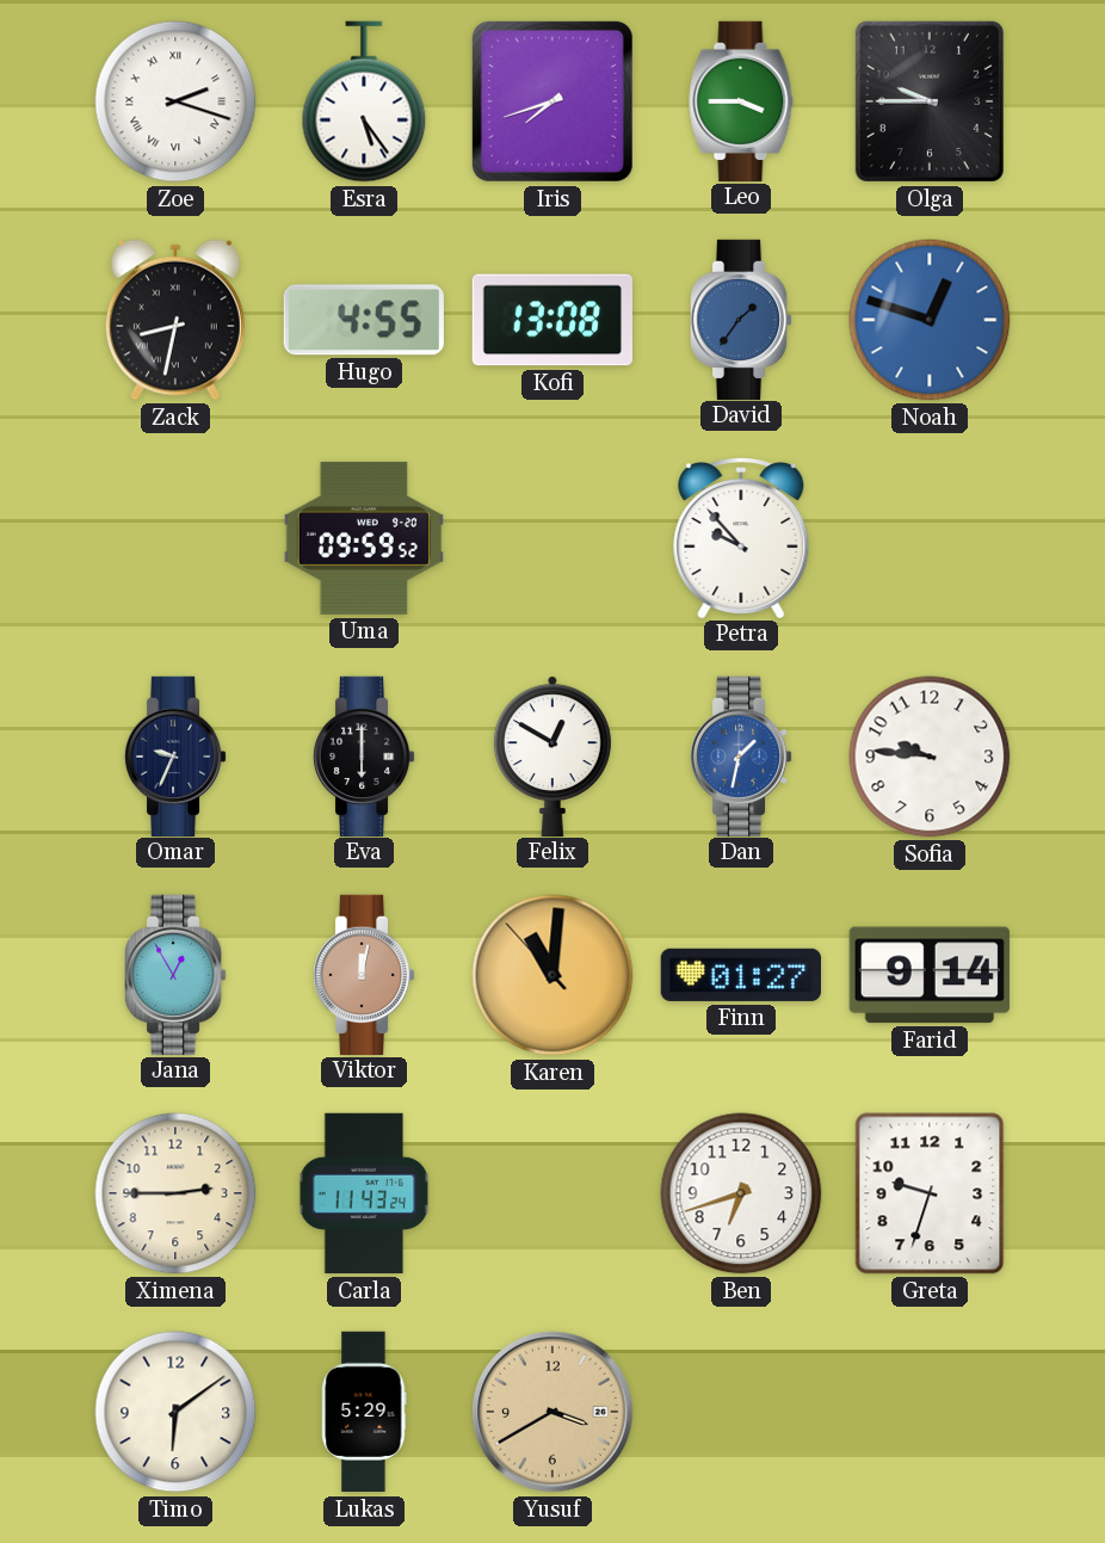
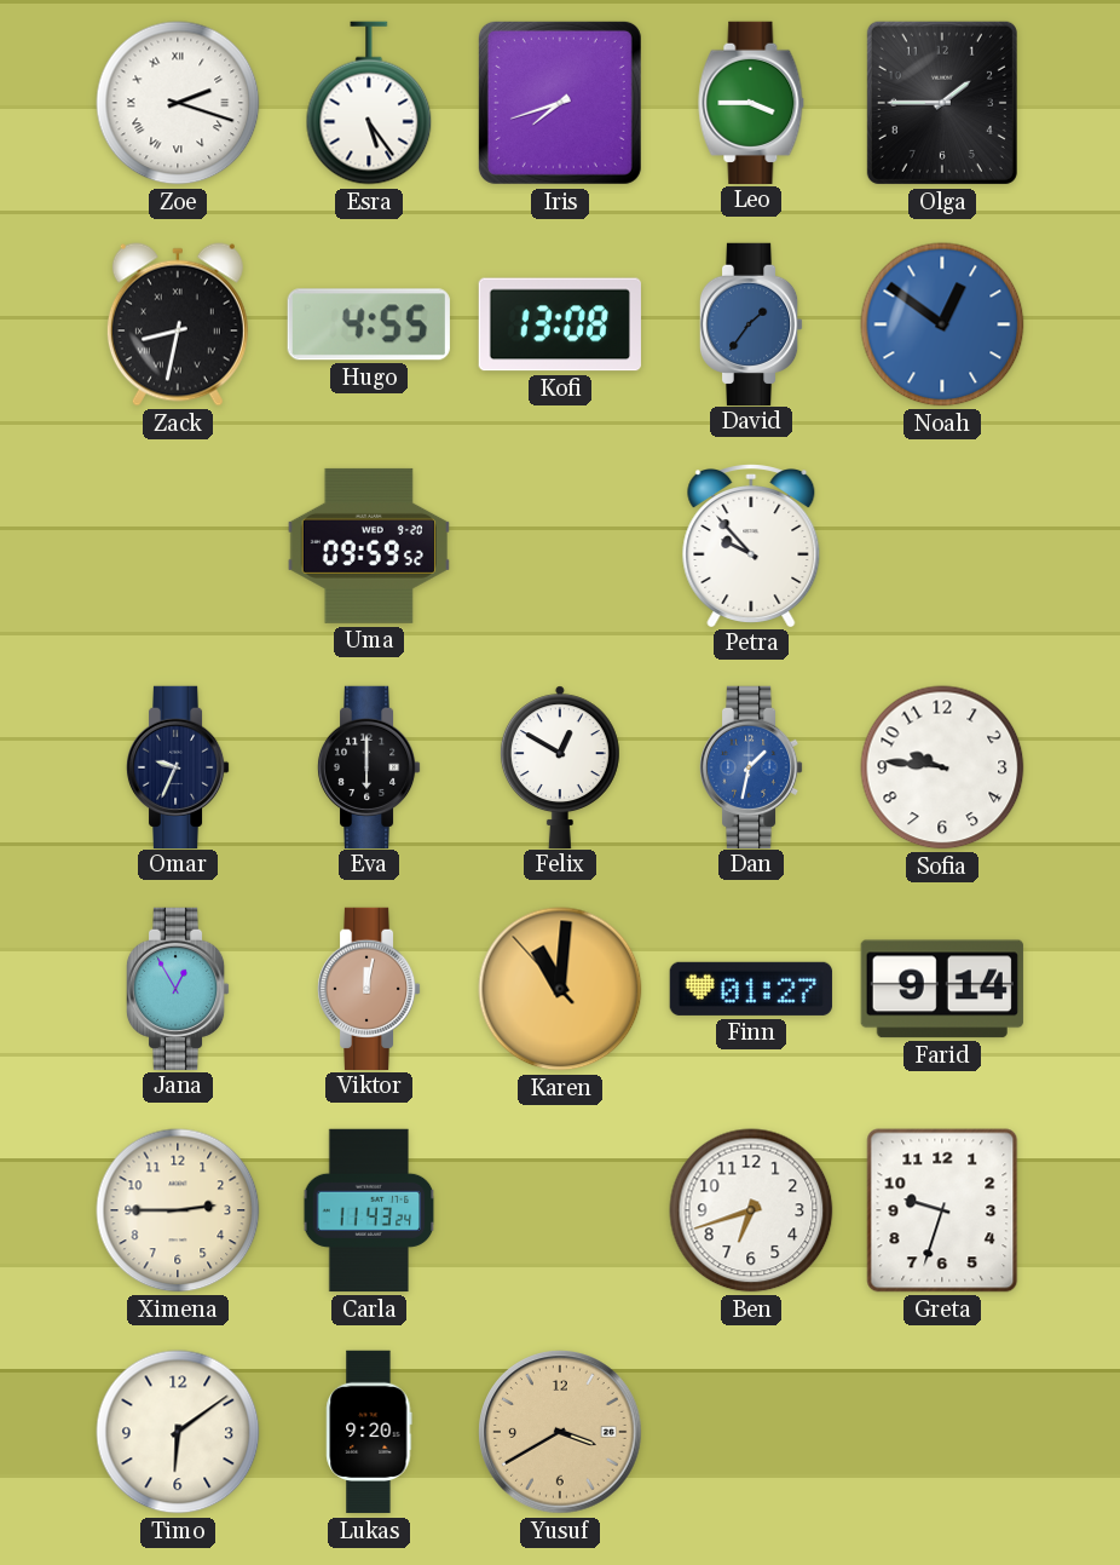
Olga: 9:45 -> 1:45 (942, 103)
Noah: 12:48 -> 12:51 (942, 324)
Lukas: 5:29 -> 9:20 (369, 1432)
